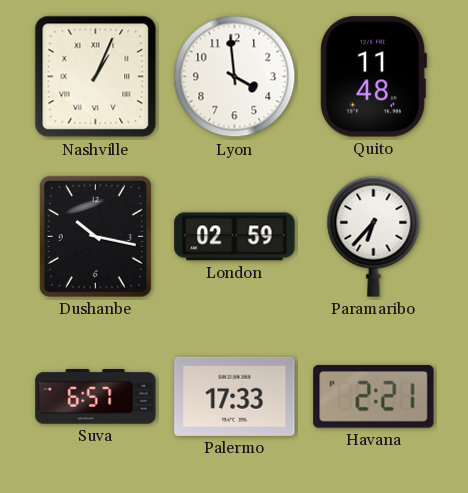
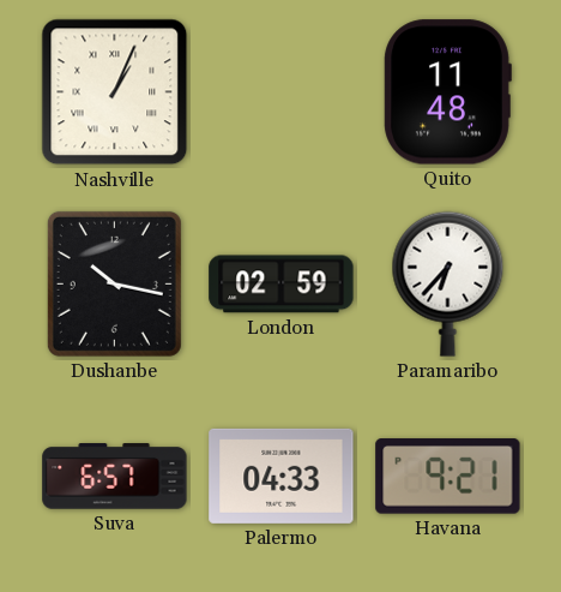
Lyon: 3:59 -> none (235, 77)
Palermo: 17:33 -> 04:33 (282, 476)
Havana: 2:21 -> 9:21 (448, 477)
